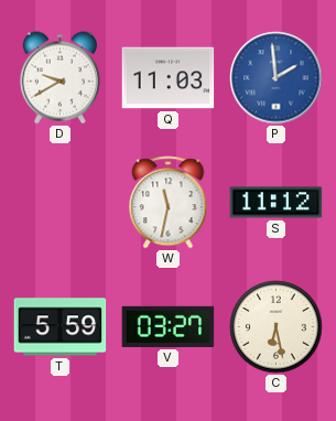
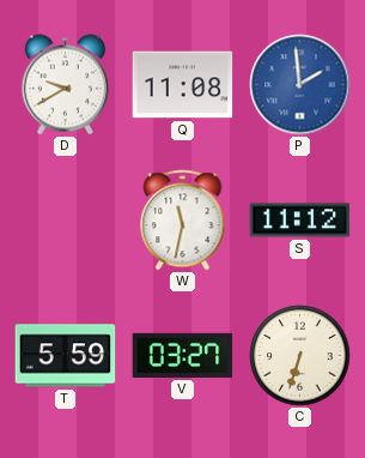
Q: 11:03 -> 11:08 (183, 85)
C: 6:28 -> 6:33 (300, 356)
